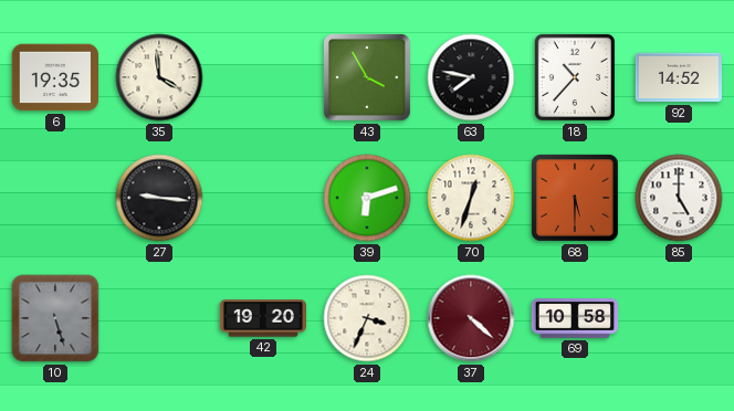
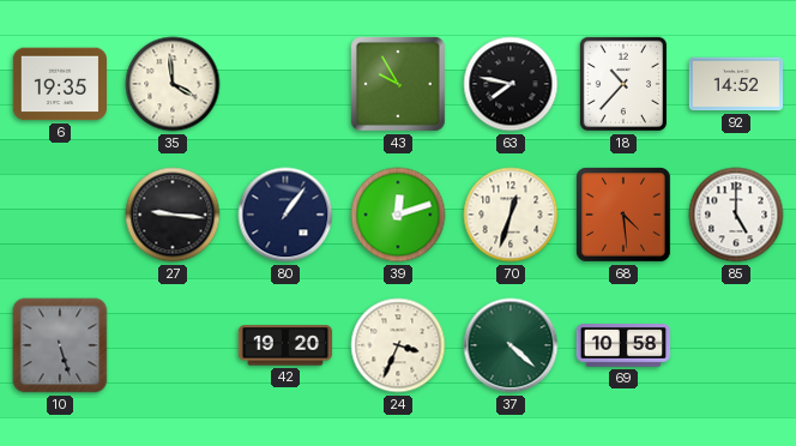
43: 3:55 -> 9:55 (399, 85)
80: none -> 1:06 (285, 215)
39: 6:12 -> 12:12 (398, 215)
68: 5:30 -> 4:29 (625, 216)
37 dial: burgundy -> green (511, 345)
